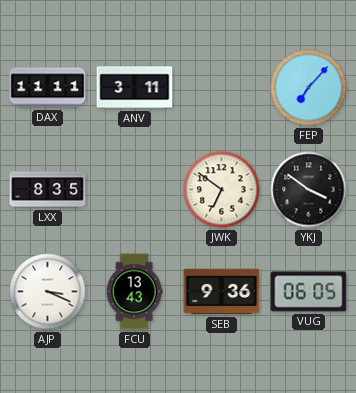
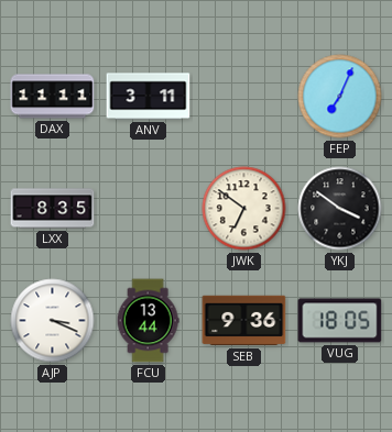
FEP: 7:07 -> 7:04 (340, 97)
FCU: 13:43 -> 13:44 (148, 321)
VUG: 06:05 -> 18:05 (340, 321)
